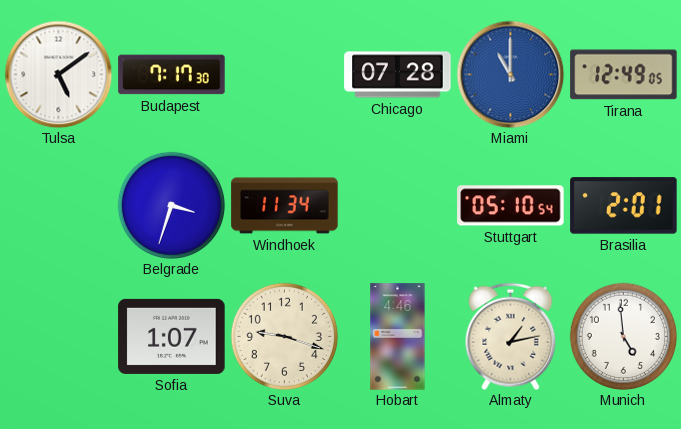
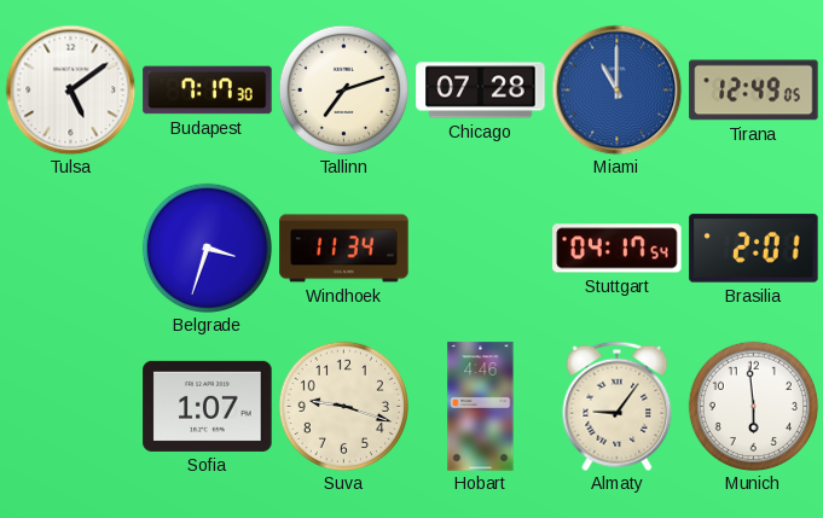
Tallinn: none -> 7:12 (343, 89)
Stuttgart: 05:10 -> 04:17 (618, 249)
Almaty: 1:13 -> 9:06 (618, 406)
Munich: 4:59 -> 5:59 (753, 406)
